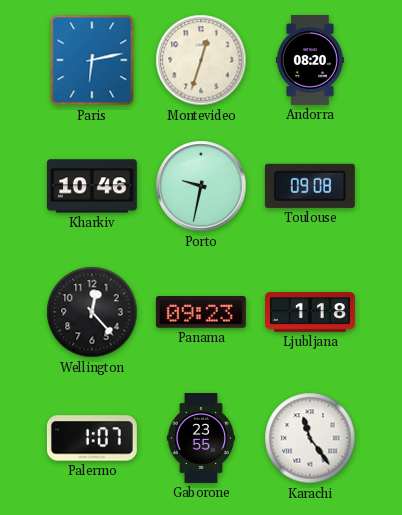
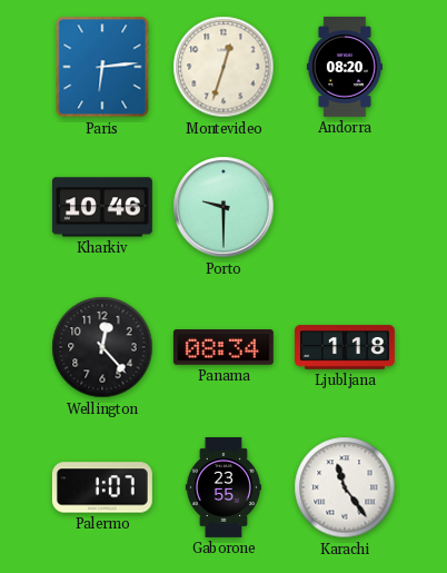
Paris: 6:13 -> 6:14 (102, 67)
Porto: 9:32 -> 9:30 (223, 207)
Toulouse: 09:08 -> none (310, 186)
Panama: 09:23 -> 08:34 (223, 348)
